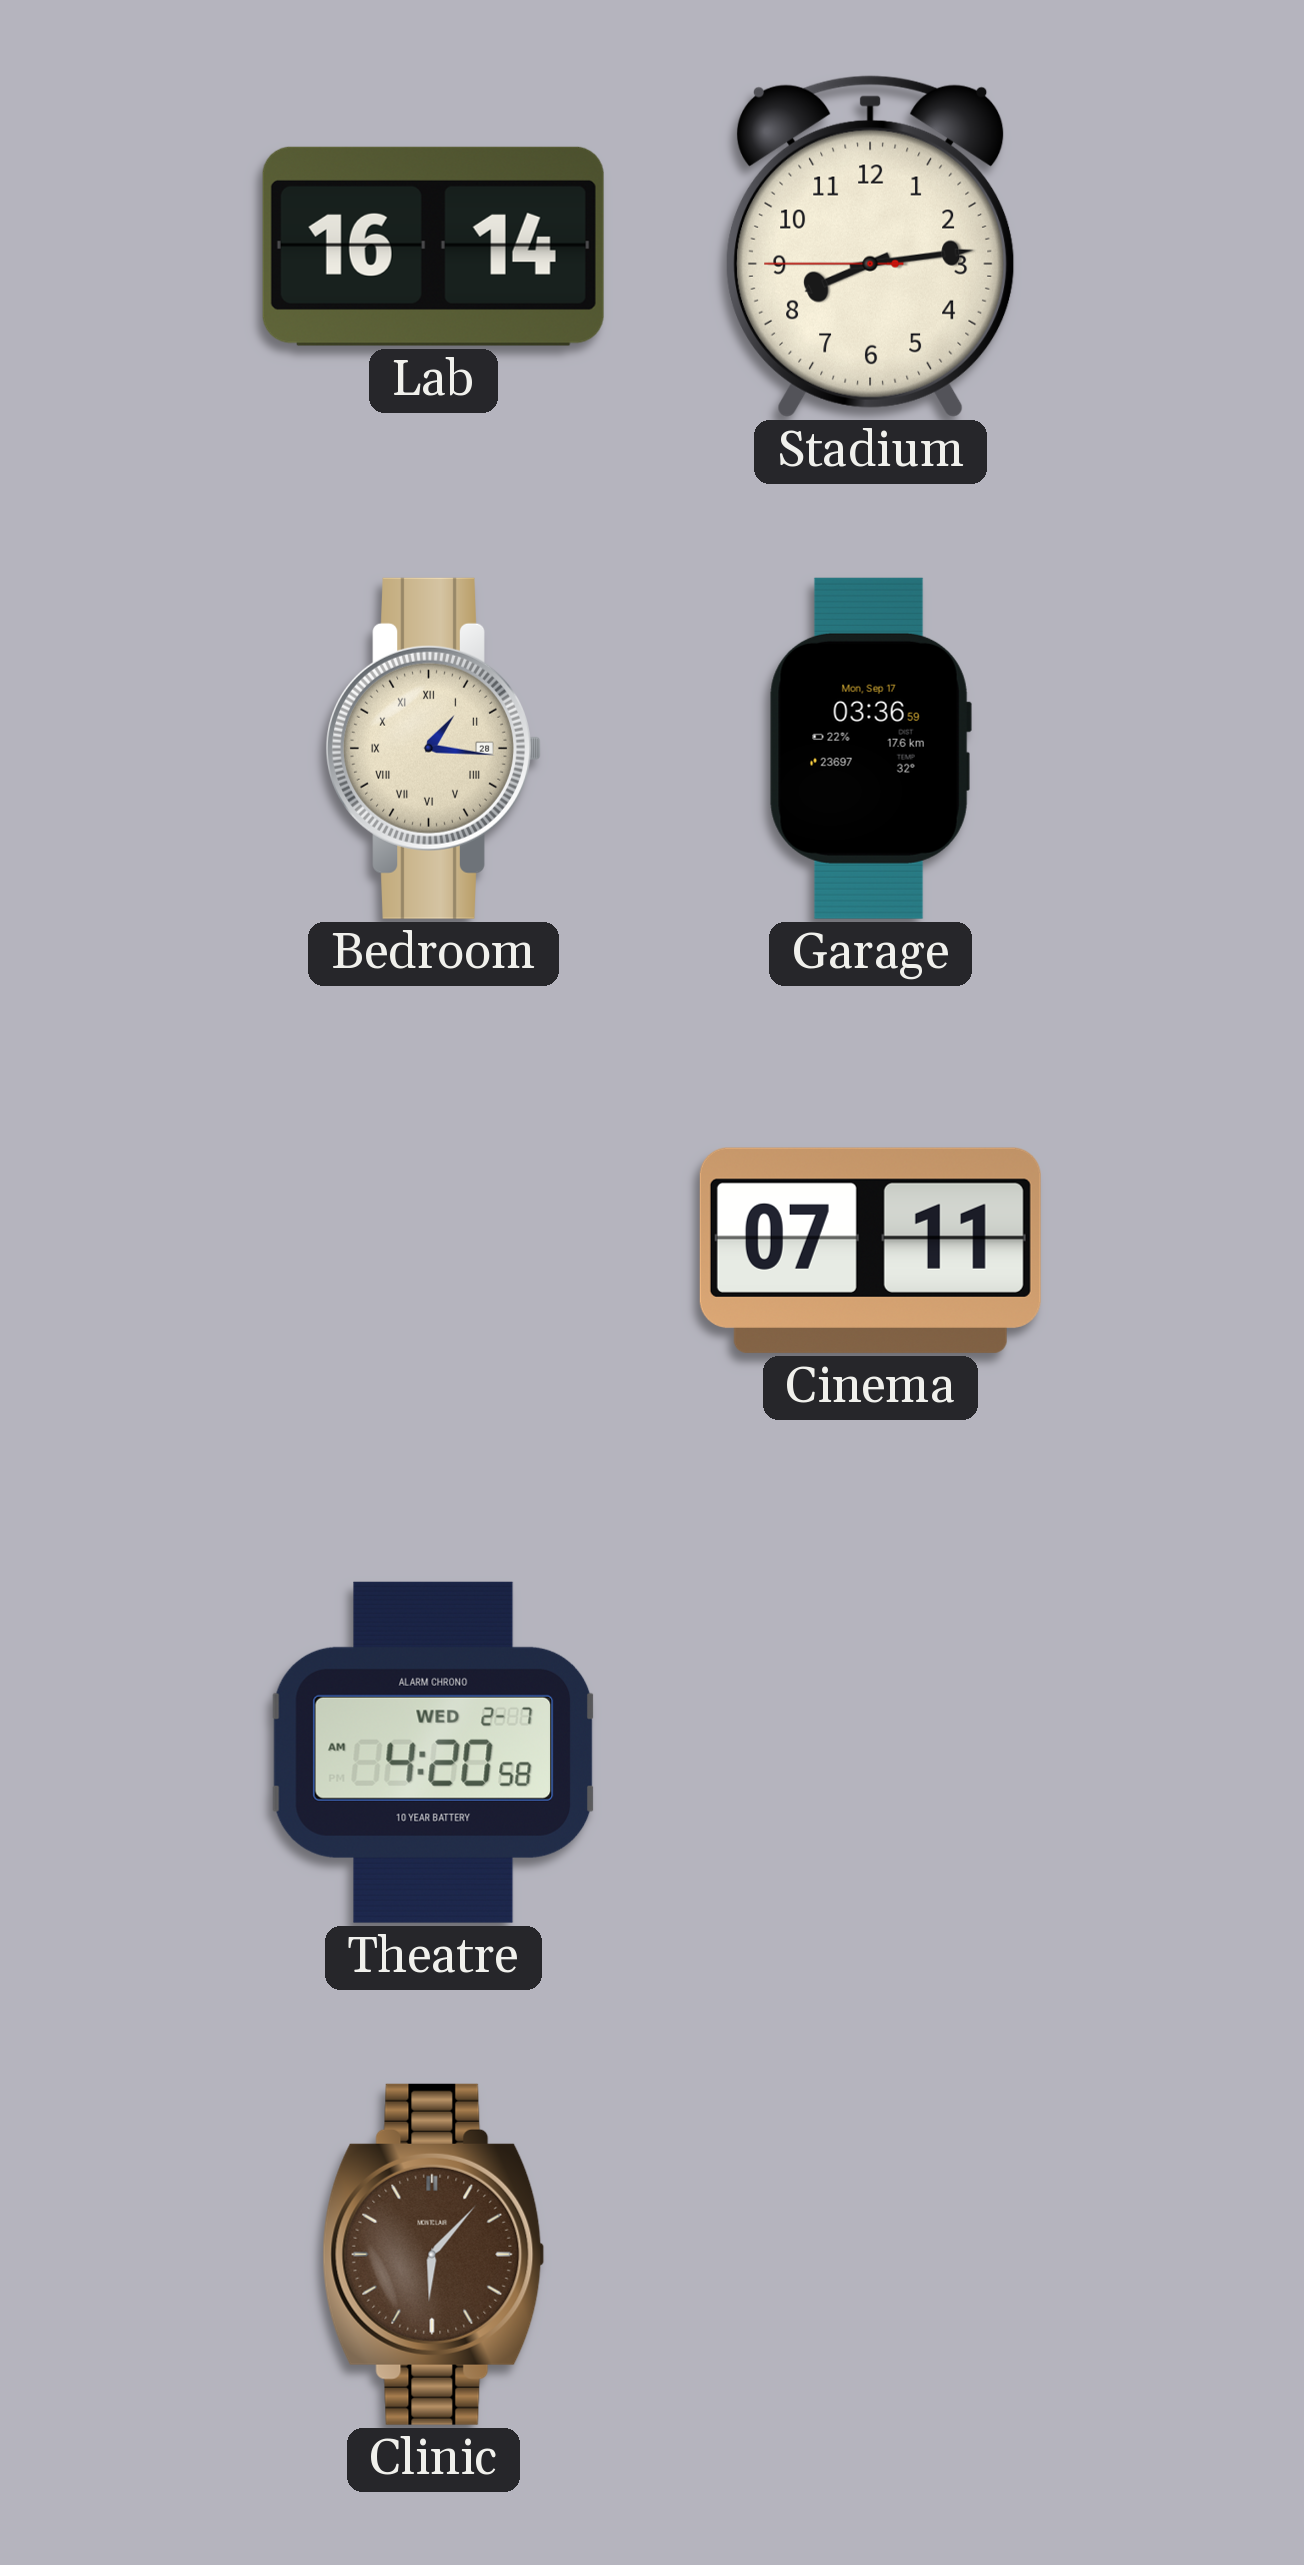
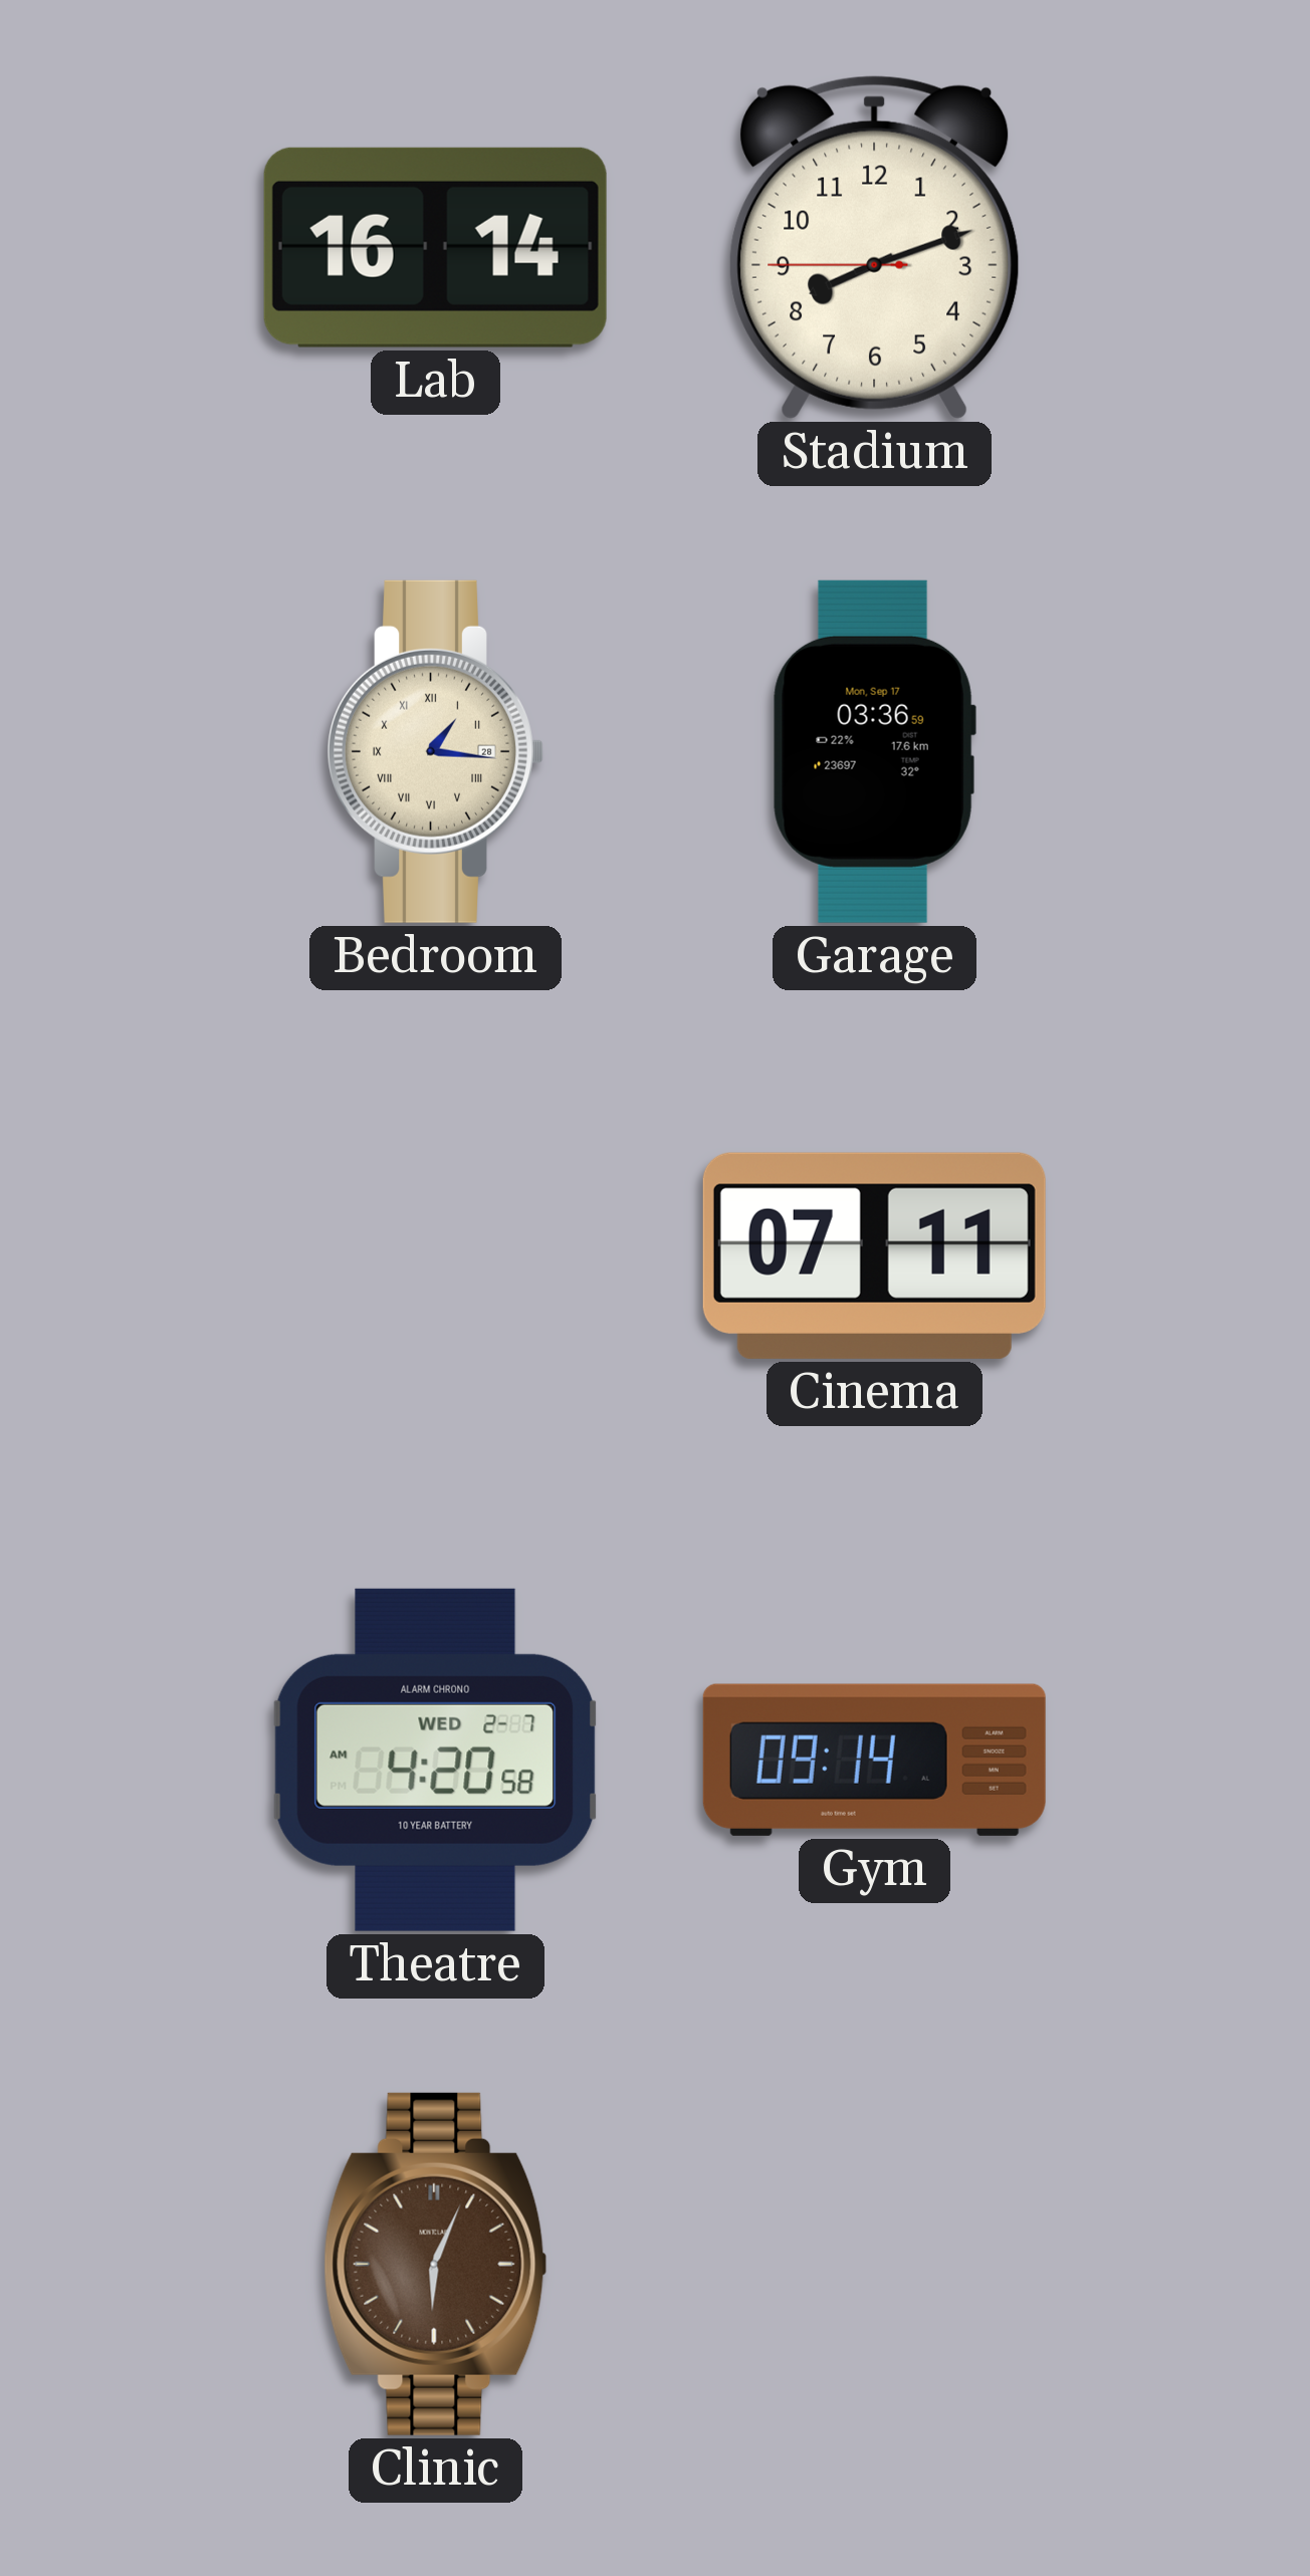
Stadium: 8:13 -> 8:11 (875, 247)
Gym: none -> 09:14 (874, 1760)
Clinic: 6:07 -> 6:04 (436, 2264)
